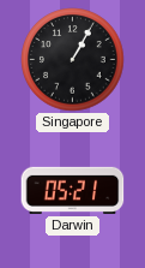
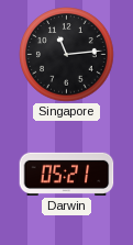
Singapore: 1:05 -> 11:14 (67, 55)
